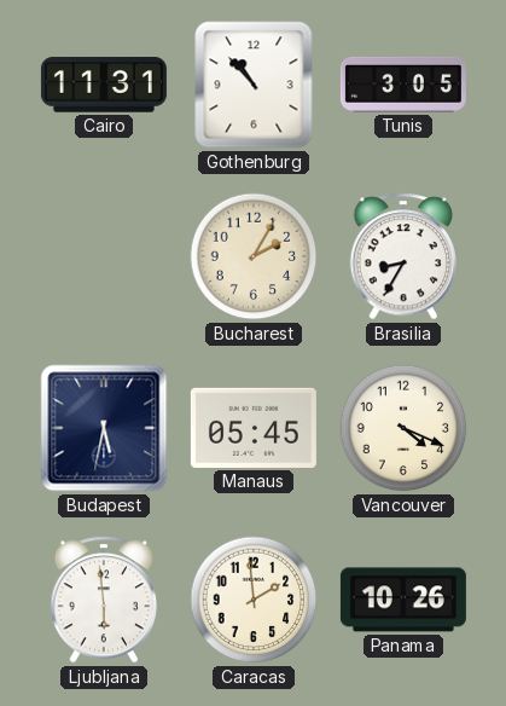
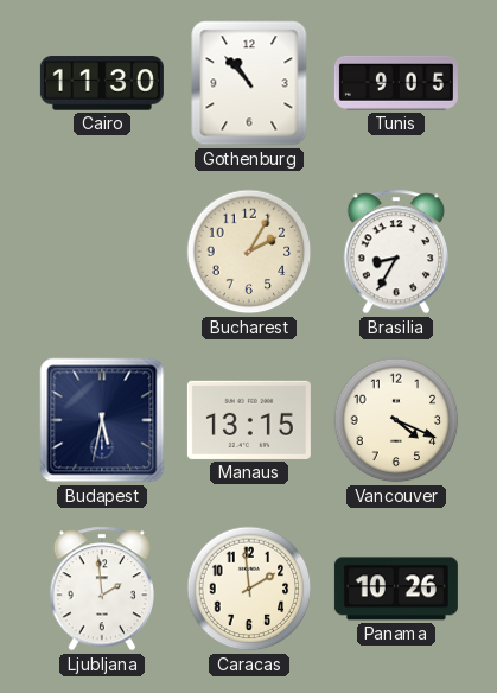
Cairo: 11:31 -> 11:30 (102, 83)
Tunis: 3:05 -> 9:05 (396, 83)
Manaus: 05:45 -> 13:15 (249, 420)
Ljubljana: 5:59 -> 1:59 (102, 589)
